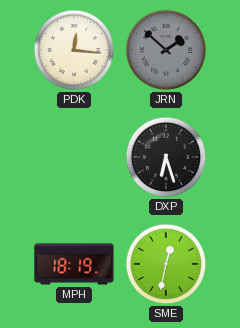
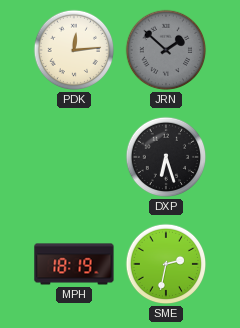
PDK: 12:16 -> 12:14 (74, 50)
SME: 12:32 -> 2:32 (166, 264)
